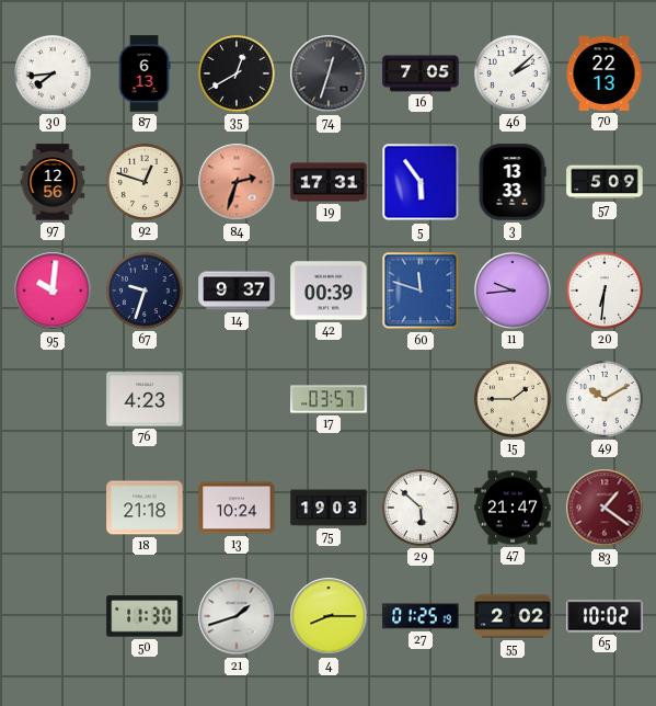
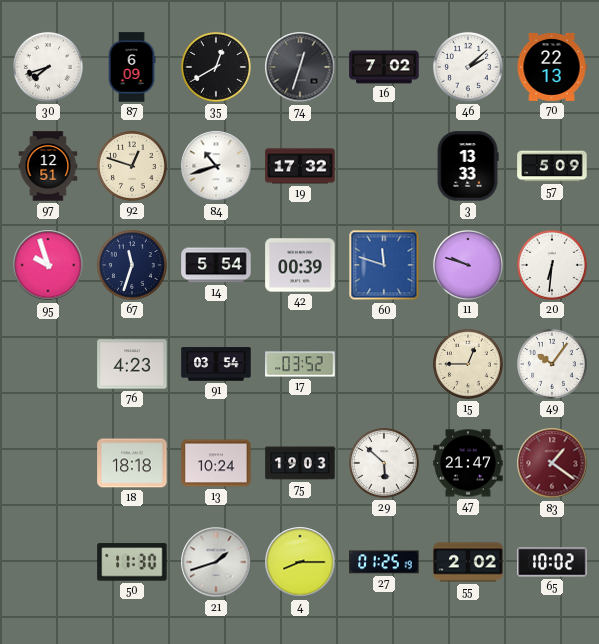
30: 7:44 -> 7:42 (48, 67)
87: 6:13 -> 6:09 (132, 67)
16: 7:05 -> 7:02 (384, 67)
97: 12:56 -> 12:51 (48, 166)
84: 2:33 -> 10:42 (216, 166)
84 dial: salmon -> white (216, 166)
19: 17:31 -> 17:32 (300, 166)
5: 5:54 -> none (421, 182)
95: 10:01 -> 9:57 (48, 265)
67: 9:33 -> 11:33 (132, 265)
14: 9:37 -> 5:54 (216, 265)
11: 9:44 -> 9:48 (468, 265)
91: none -> 03:54 (216, 364)
17: 03:57 -> 03:52 (300, 364)
15: 1:45 -> 12:45 (468, 364)
49: 10:10 -> 10:06 (552, 364)
18: 21:18 -> 18:18 (132, 463)
